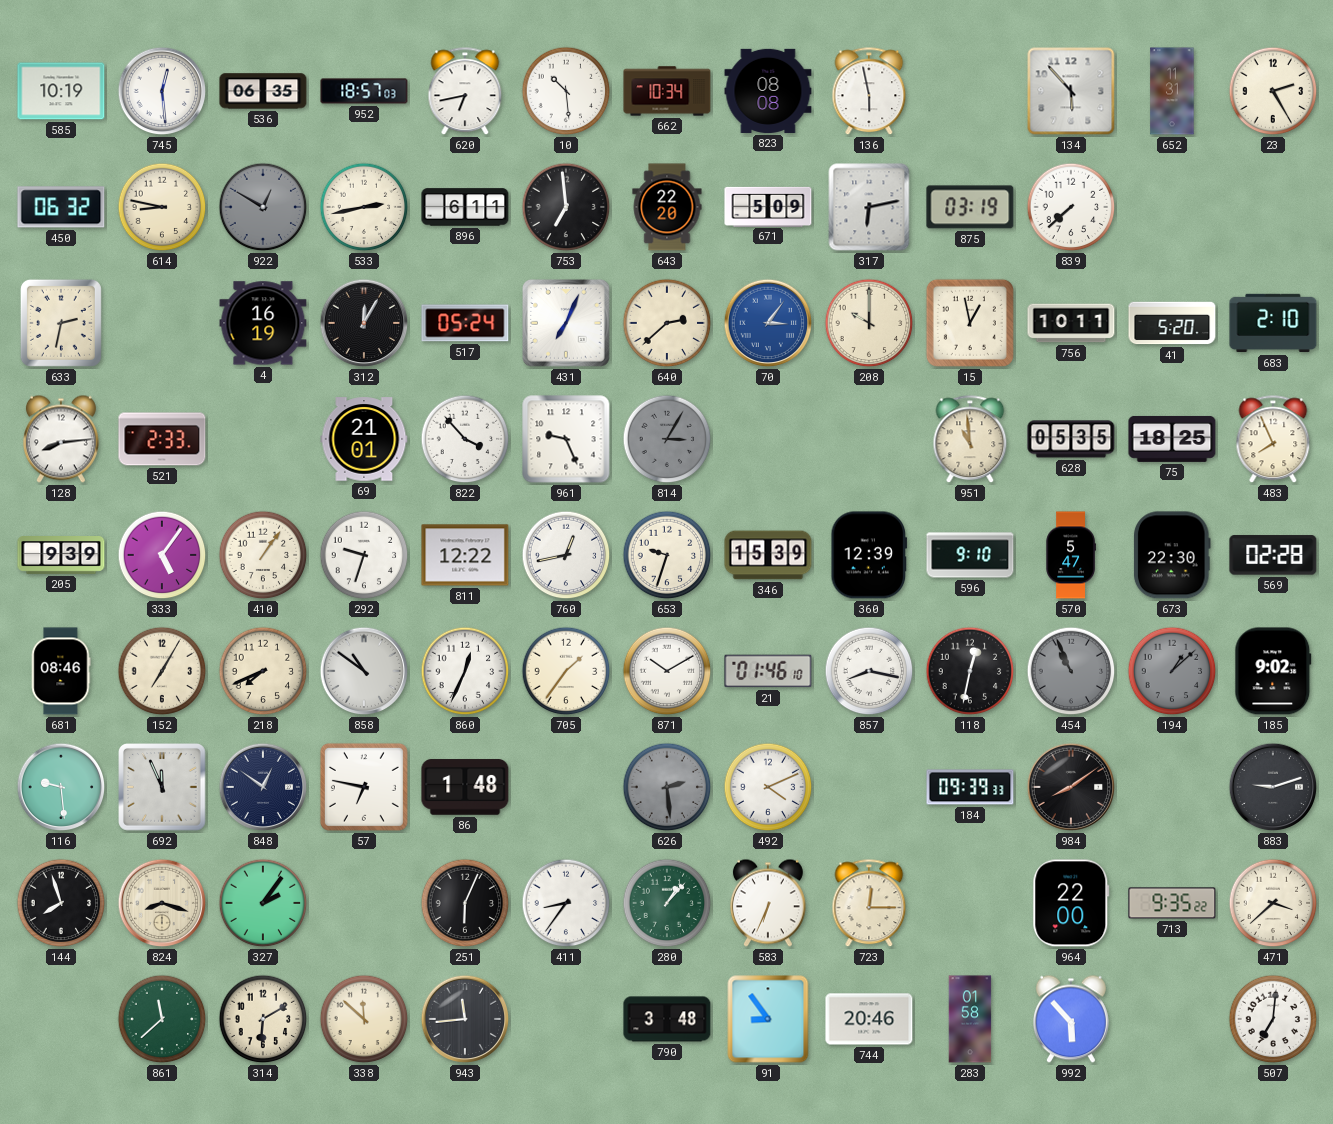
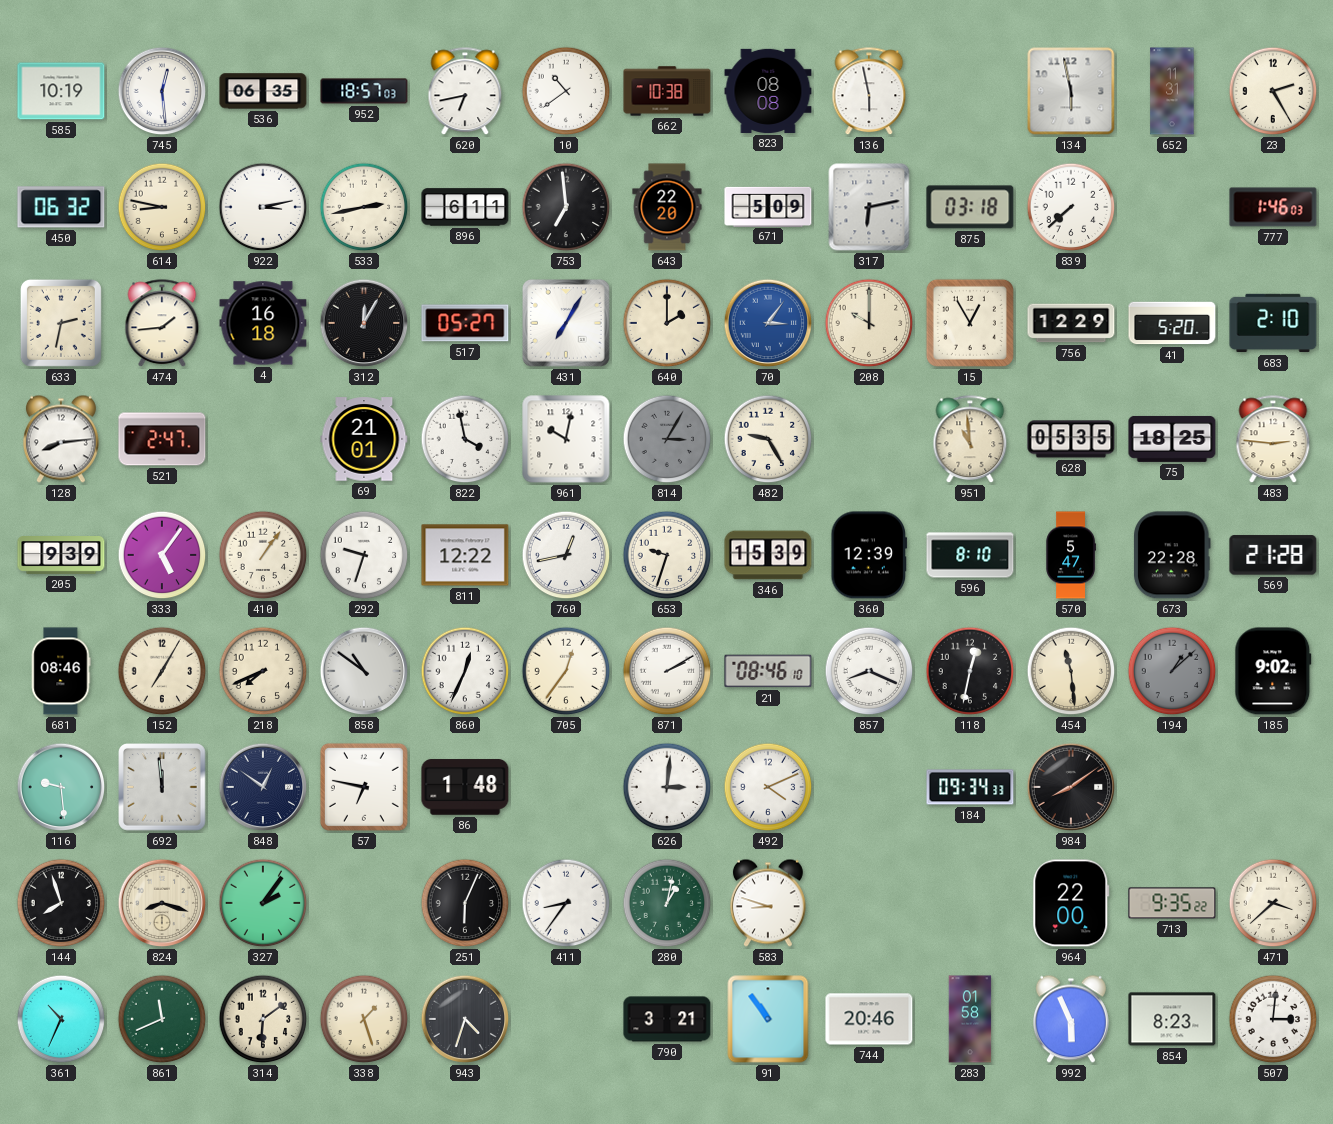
10: 10:29 -> 10:39 (566, 91)
662: 10:34 -> 10:38 (667, 91)
134: 5:53 -> 5:58 (1071, 91)
922: 12:50 -> 3:13 (263, 207)
922 dial: grey -> white (263, 207)
875: 03:19 -> 03:18 (970, 207)
777: none -> 1:46 (1273, 207)
474: none -> 1:44 (162, 324)
4: 16:19 -> 16:18 (263, 323)
517: 05:24 -> 05:27 (465, 323)
431: 7:04 -> 7:05 (567, 324)
640: 2:38 -> 2:00 (667, 323)
15: 12:58 -> 12:55 (970, 323)
756: 10:11 -> 12:29 (1071, 323)
521: 2:33 -> 2:47 (162, 439)
822: 3:53 -> 3:58 (465, 439)
961: 9:26 -> 10:02 (566, 439)
482: none -> 9:25 (768, 439)
483: 7:56 -> 2:46 (1273, 440)
596: 9:10 -> 8:10 (970, 555)
673: 22:30 -> 22:28 (1172, 555)
569: 02:28 -> 21:28 (1273, 555)
705: 1:36 -> 12:36 (566, 671)
871: 10:10 -> 2:10 (667, 671)
21: 01:46 -> 08:46 (768, 671)
857: 8:17 -> 8:19 (869, 671)
454: 10:56 -> 11:29 (1071, 671)
454 dial: grey -> cream (1071, 671)
692: 11:56 -> 11:59 (163, 788)
626: 2:29 -> 3:01 (667, 787)
626 dial: grey -> white (667, 787)
184: 09:39 -> 09:34 (970, 787)
883: 9:12 -> none (1273, 787)
280: 1:07 -> 1:02 (667, 903)
583: 6:34 -> 8:48 (768, 903)
723: 12:15 -> none (869, 904)
361: none -> 10:34 (61, 1019)
861: 11:38 -> 11:41 (162, 1019)
314: 6:10 -> 6:09 (263, 1019)
338: 11:52 -> 1:27 (364, 1019)
943: 11:44 -> 4:33 (465, 1019)
790: 3:48 -> 3:21 (667, 1019)
91: 8:54 -> 10:54 (768, 1019)
992: 5:53 -> 5:56 (1071, 1019)
854: none -> 8:23 (1172, 1019)
507: 7:01 -> 3:01 (1273, 1019)
